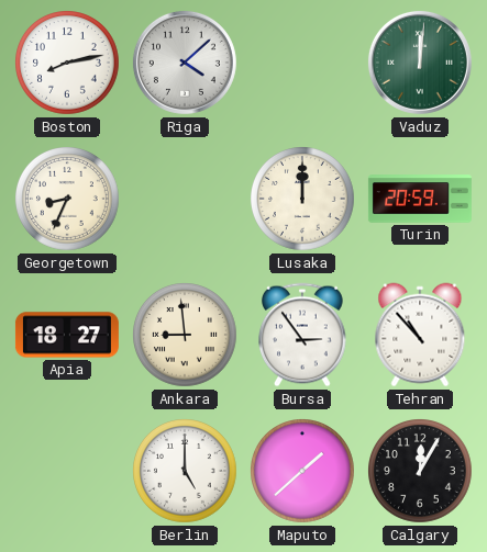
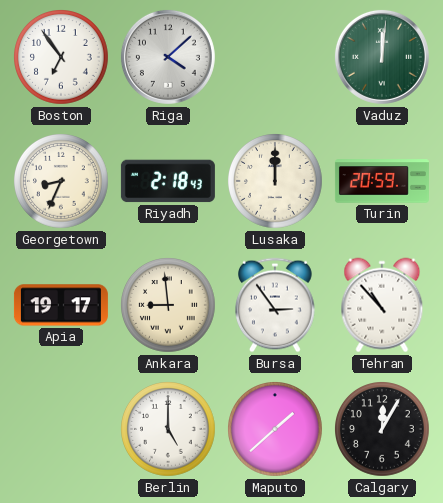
Boston: 8:13 -> 6:54 (62, 58)
Riyadh: none -> 2:18 (168, 181)
Apia: 18:27 -> 19:17 (61, 305)
